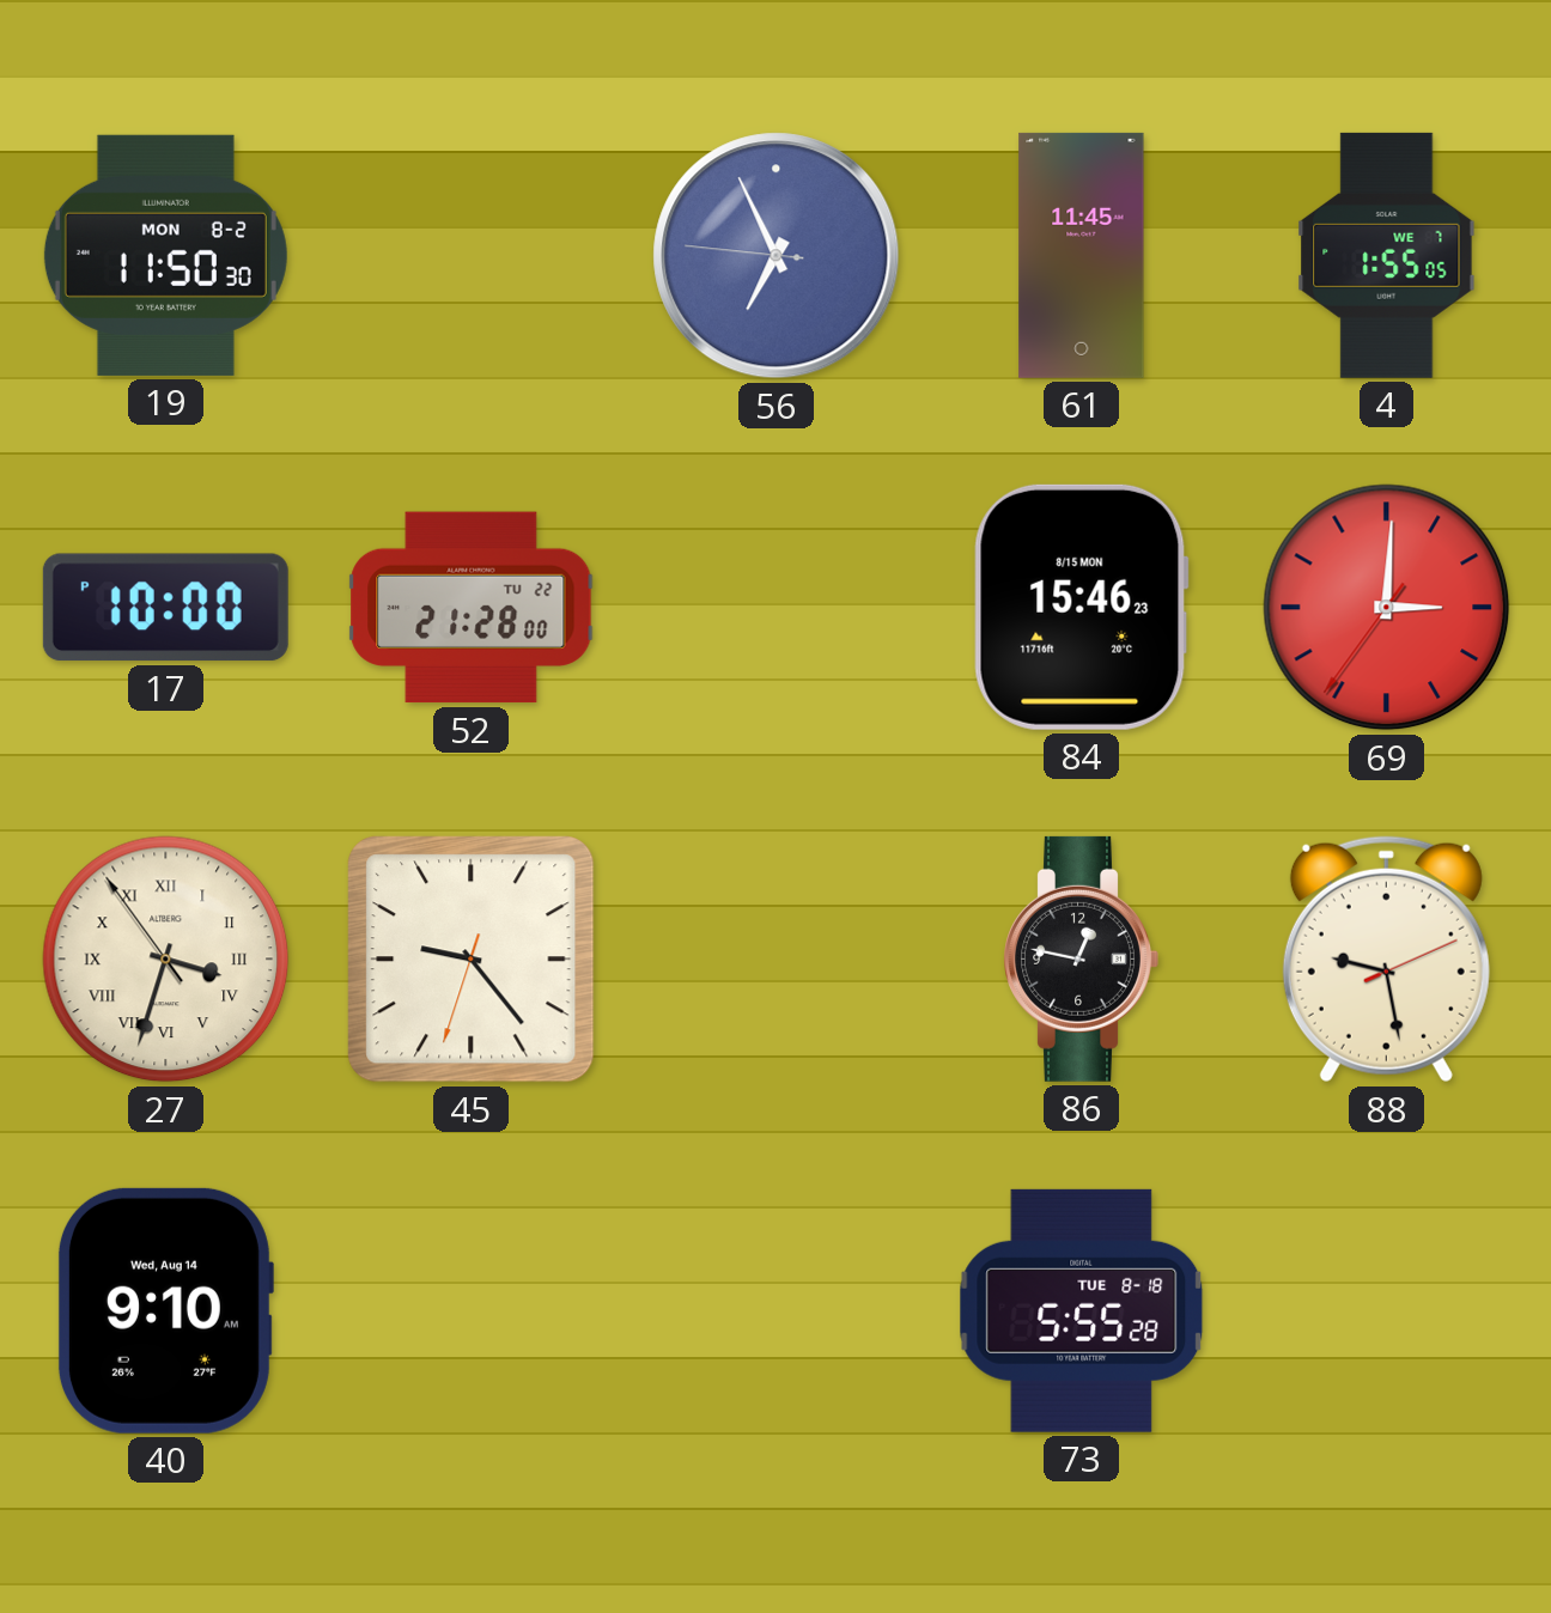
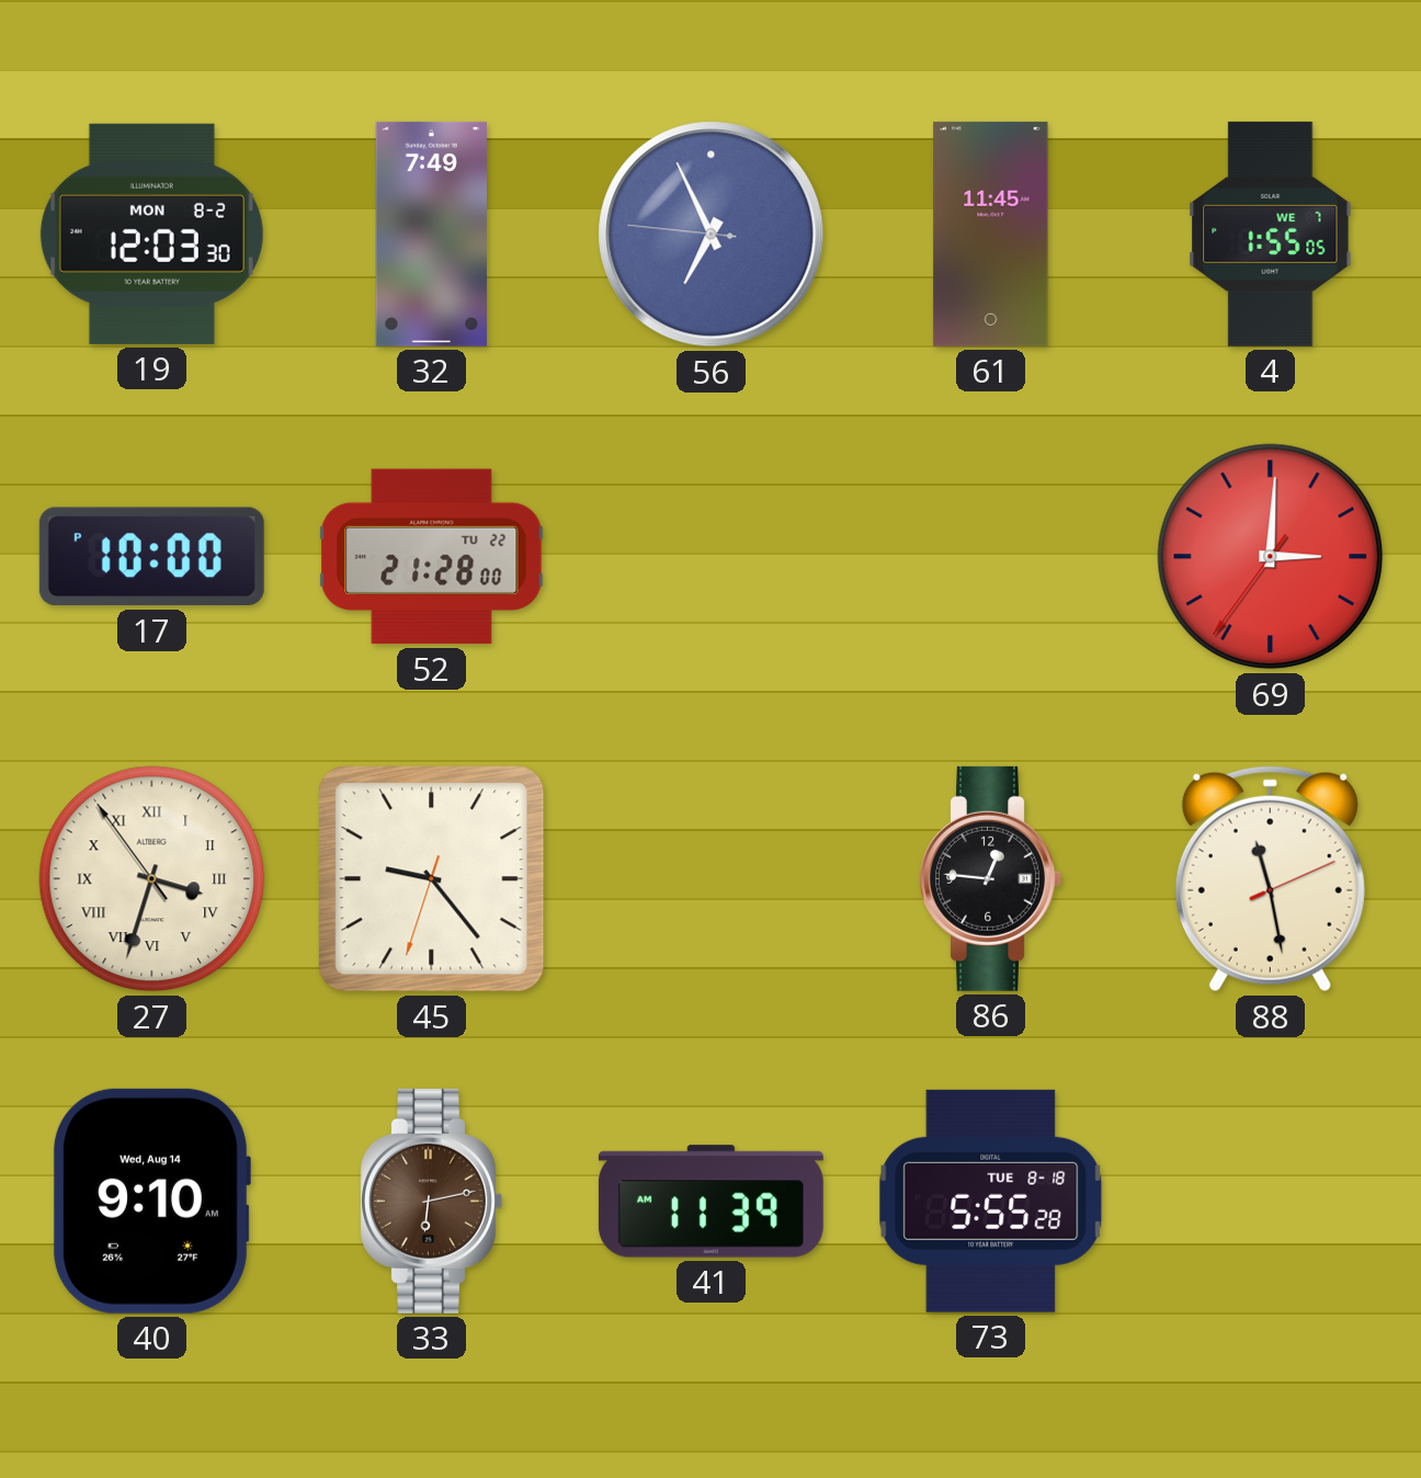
19: 11:50 -> 12:03 (151, 234)
32: none -> 7:49 (431, 234)
84: 15:46 -> none (1081, 607)
86: 12:47 -> 12:46 (990, 878)
88: 9:28 -> 11:28 (1270, 879)
33: none -> 6:13 (431, 1201)
41: none -> 11:39 (710, 1202)
